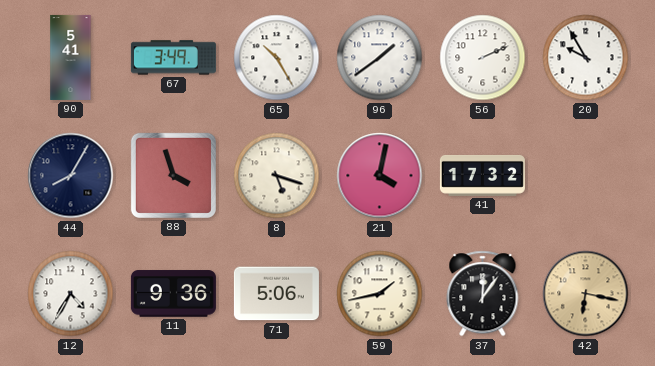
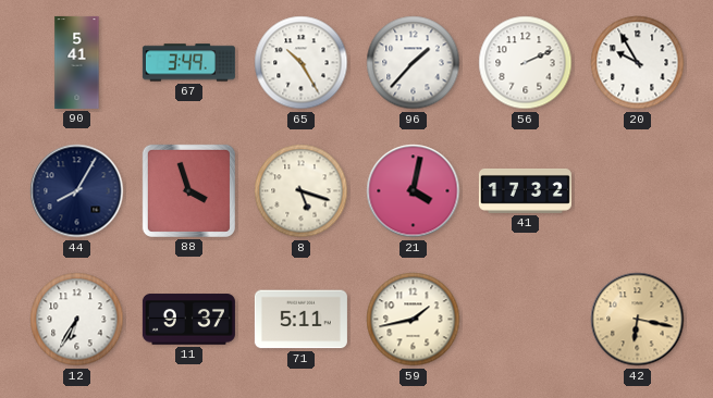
96: 1:39 -> 1:37 (414, 63)
12: 4:35 -> 6:35 (77, 320)
11: 9:36 -> 9:37 (188, 320)
71: 5:06 -> 5:11 (300, 320)
37: 12:06 -> none (483, 294)
